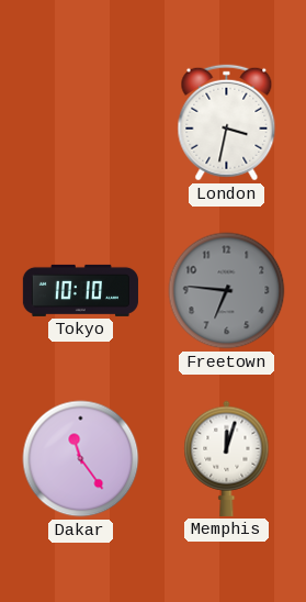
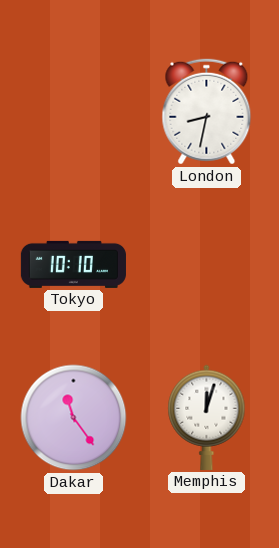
London: 3:32 -> 8:32 (207, 112)
Freetown: 6:46 -> none (227, 291)
